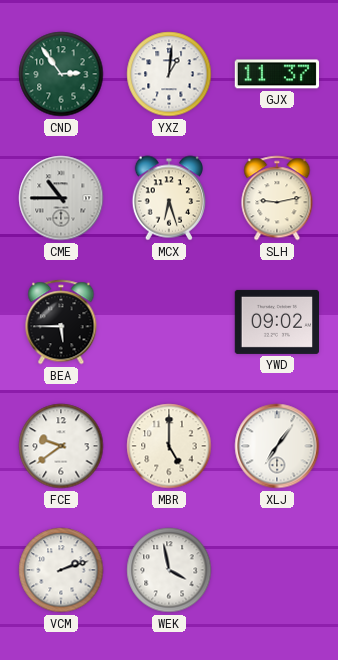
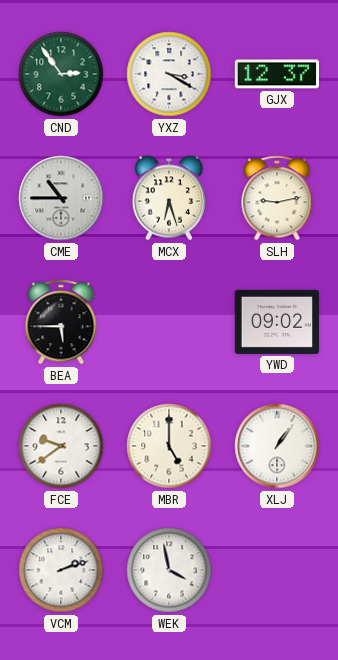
YXZ: 1:01 -> 3:20 (169, 74)
GJX: 11:37 -> 12:37 (276, 74)
XLJ: 7:06 -> 1:06 (277, 446)
